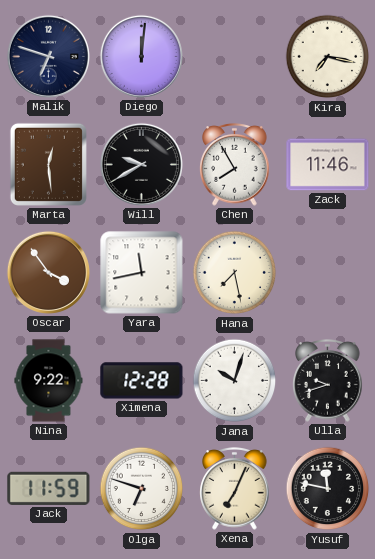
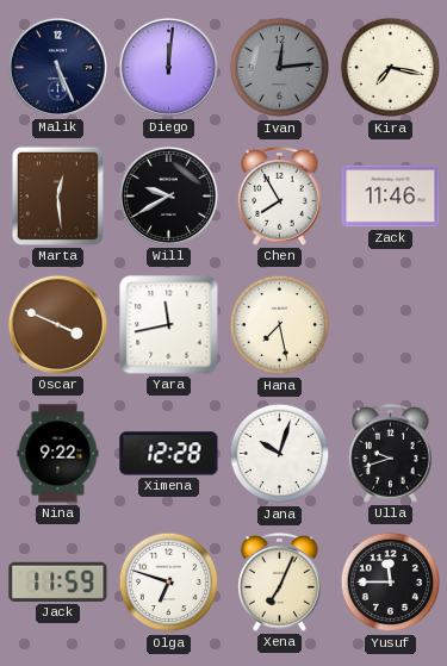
Malik: 6:48 -> 5:26 (57, 67)
Ivan: none -> 12:14 (280, 68)
Oscar: 3:54 -> 3:49 (57, 324)
Yusuf: 11:47 -> 11:45 (391, 583)
